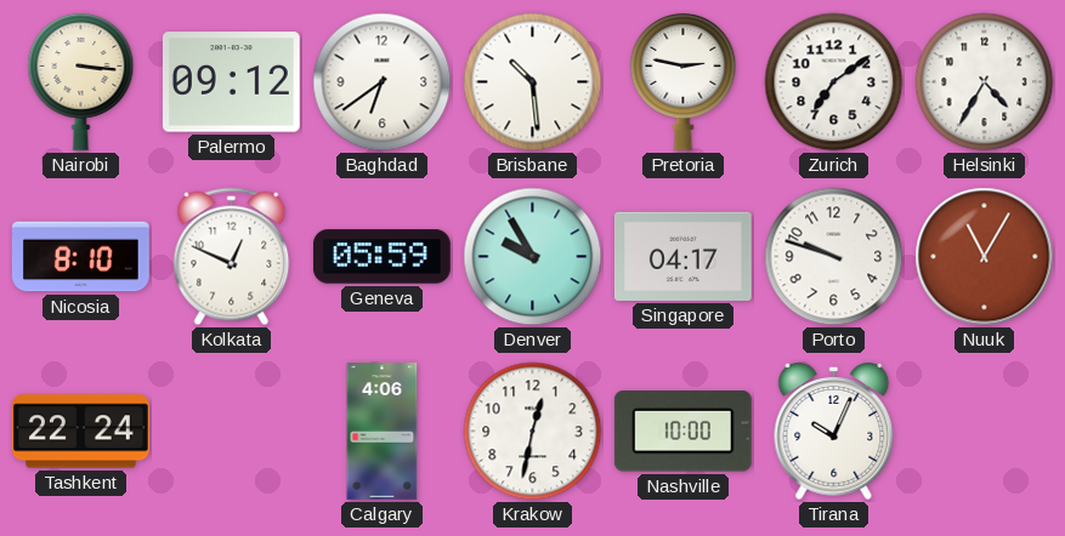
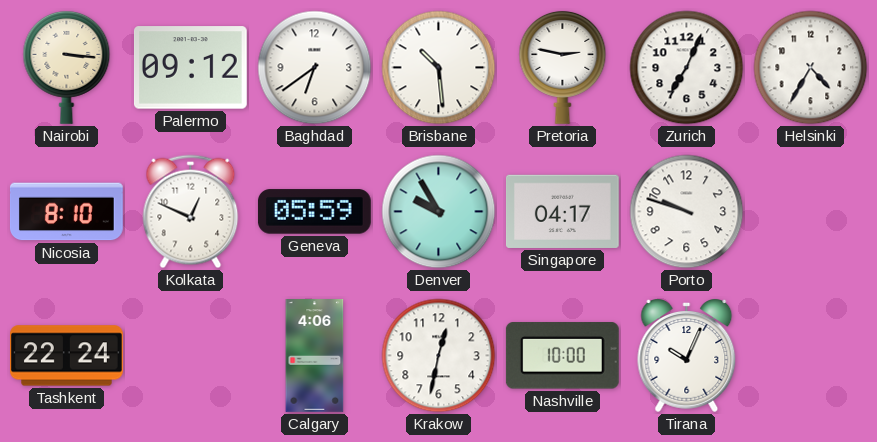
Zurich: 7:09 -> 7:04 (687, 68)
Nuuk: 11:05 -> none (985, 257)
